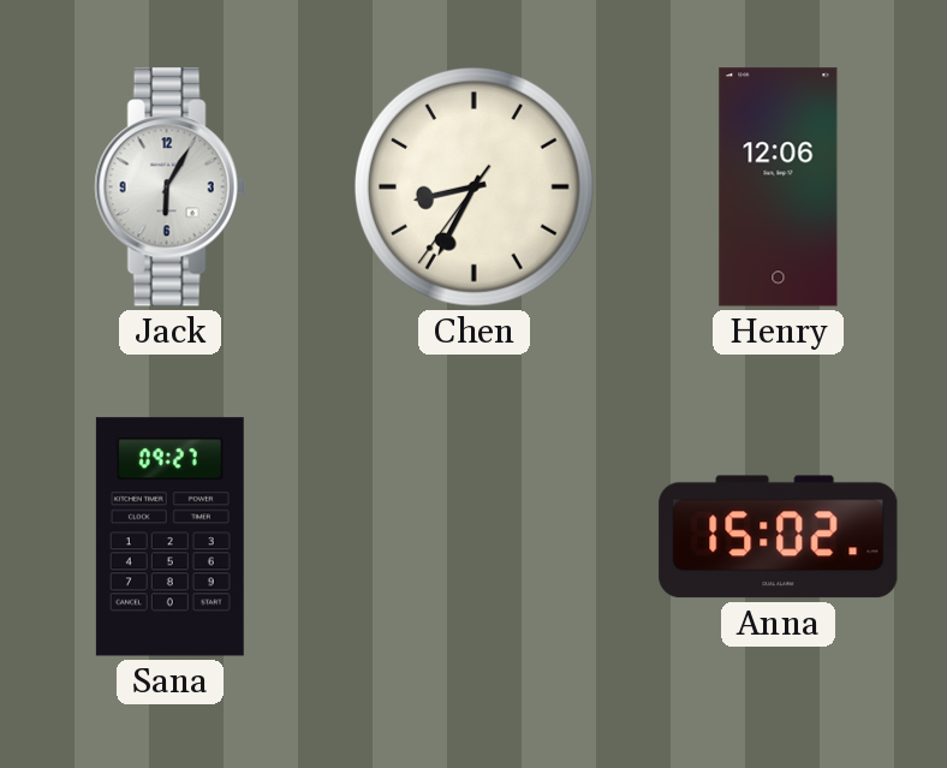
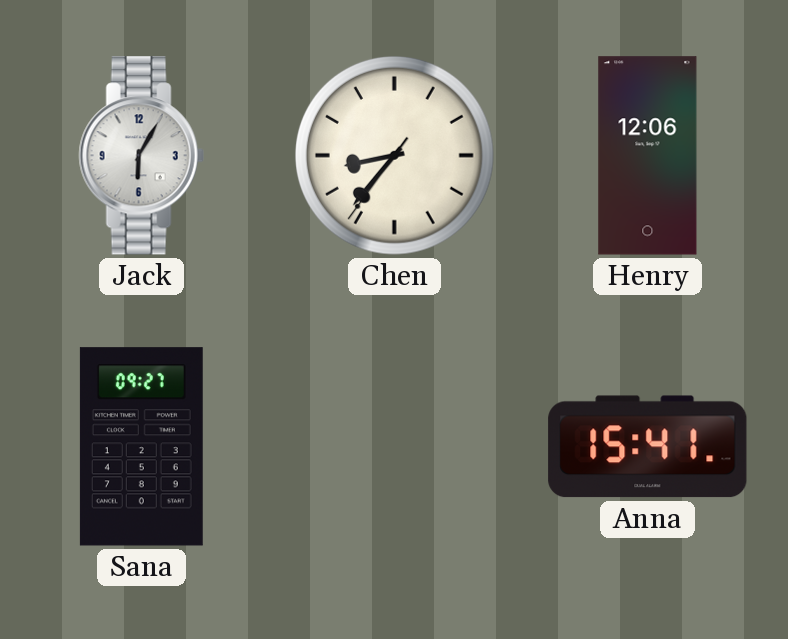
Chen: 8:34 -> 8:36 (394, 155)
Anna: 15:02 -> 15:41 (648, 447)
